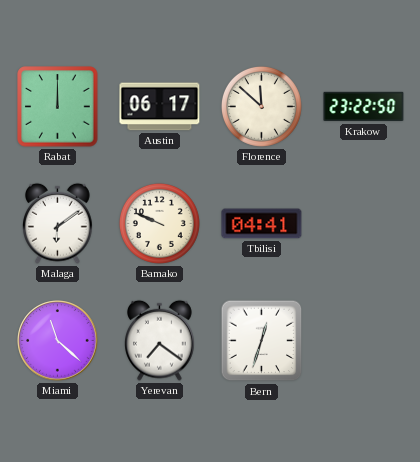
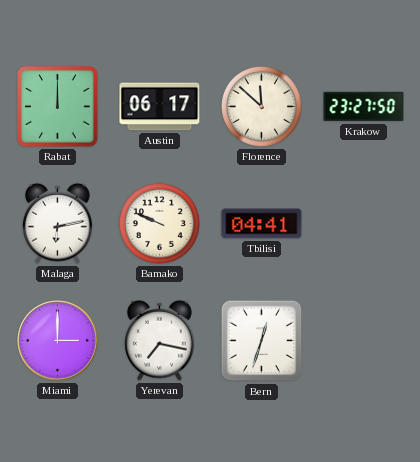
Krakow: 23:22 -> 23:27 (364, 107)
Malaga: 6:09 -> 6:13 (58, 223)
Miami: 11:22 -> 3:00 (58, 341)
Yerevan: 7:21 -> 7:17 (160, 340)
